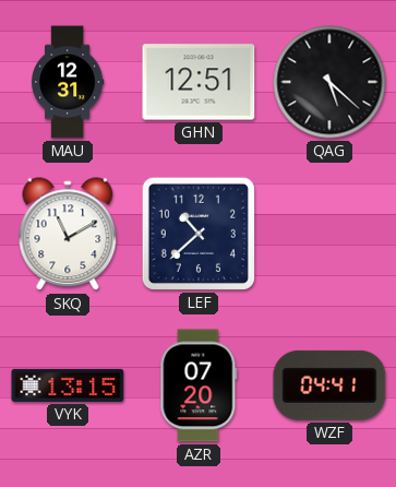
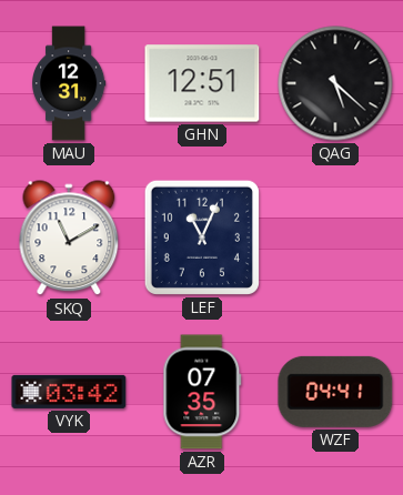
LEF: 10:38 -> 11:04 (202, 238)
VYK: 13:15 -> 03:42 (69, 392)
AZR: 07:20 -> 07:35 (202, 392)
